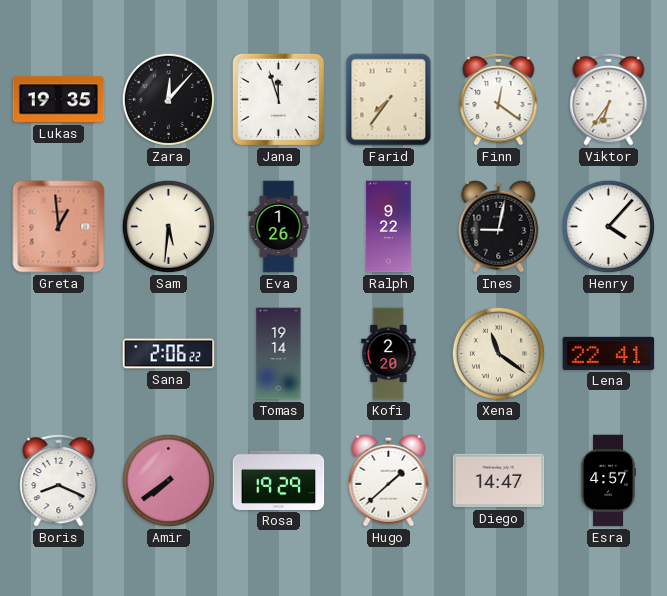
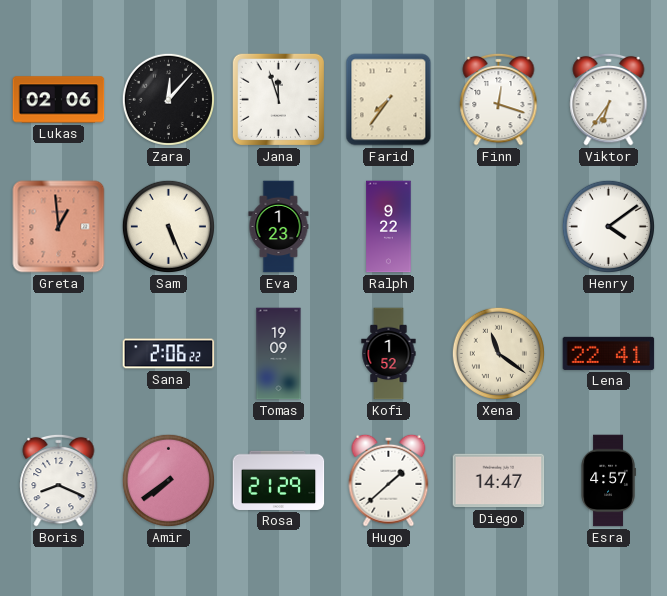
Lukas: 19:35 -> 02:06 (59, 100)
Finn: 12:21 -> 12:18 (499, 99)
Sam: 5:31 -> 5:26 (168, 226)
Eva: 1:26 -> 1:23 (279, 227)
Ines: 9:02 -> none (499, 226)
Henry: 4:07 -> 4:09 (608, 226)
Tomas: 19:14 -> 19:09 (279, 354)
Kofi: 2:20 -> 1:52 (389, 354)
Rosa: 19:29 -> 21:29 (279, 480)
